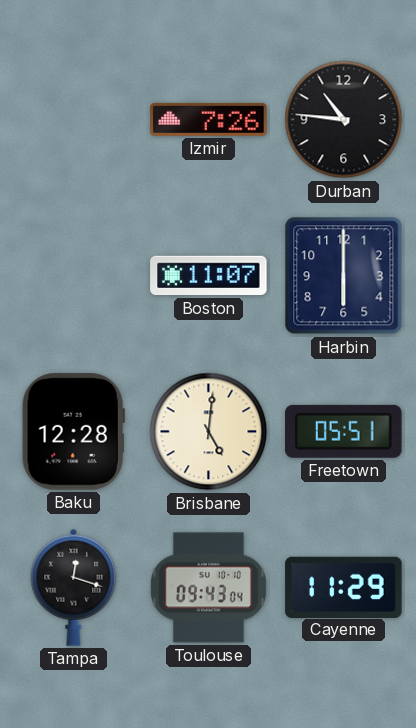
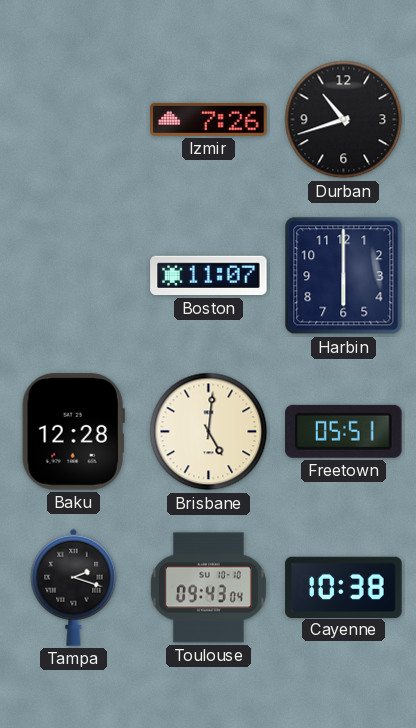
Durban: 10:46 -> 10:42 (344, 120)
Tampa: 12:18 -> 2:18 (74, 587)
Cayenne: 11:29 -> 10:38 (344, 587)
